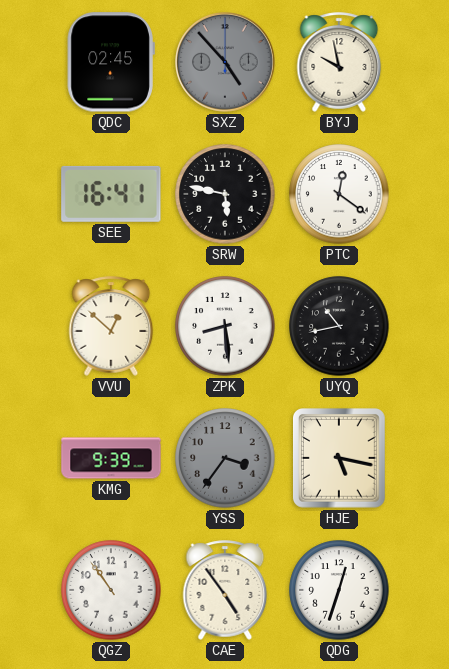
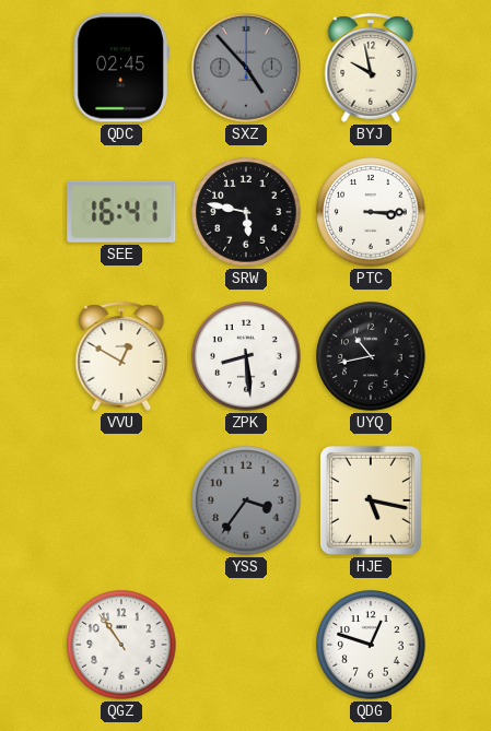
PTC: 12:21 -> 3:15 (371, 212)
VVU: 12:52 -> 12:50 (121, 356)
KMG: 9:39 -> none (111, 458)
CAE: 4:54 -> none (225, 590)
QDG: 12:33 -> 12:48 (371, 645)
